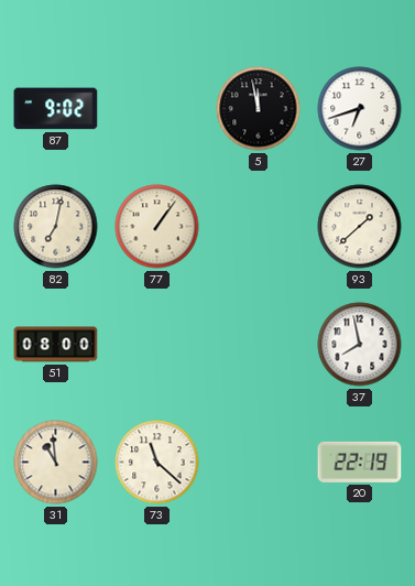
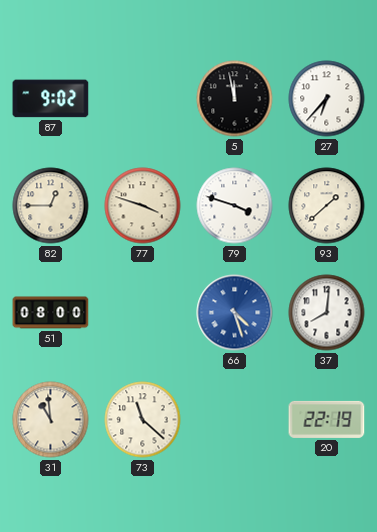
27: 6:42 -> 6:37 (327, 99)
82: 7:02 -> 12:45 (51, 206)
77: 1:06 -> 3:48 (143, 206)
79: none -> 3:48 (235, 206)
66: none -> 4:27 (235, 313)
37: 7:58 -> 8:01 (327, 313)
